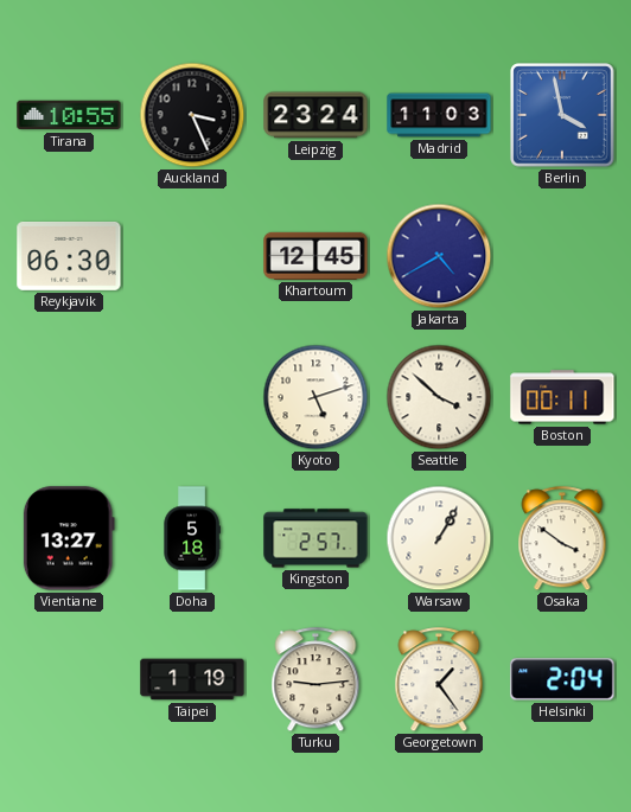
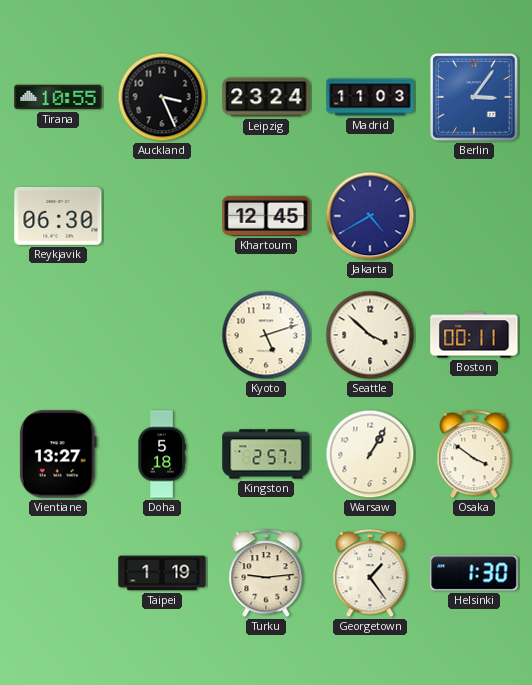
Berlin: 3:58 -> 3:06 (474, 97)
Helsinki: 2:04 -> 1:30 (474, 573)
